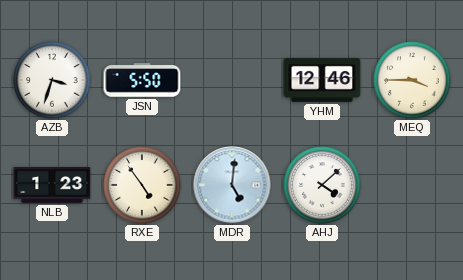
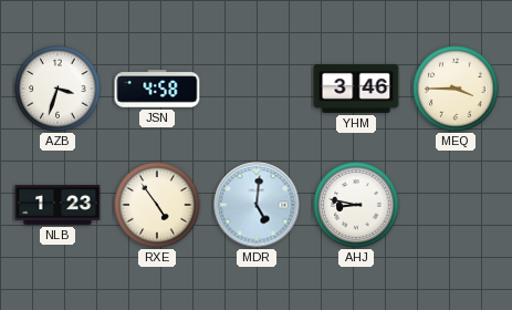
JSN: 5:50 -> 4:58 (157, 89)
YHM: 12:46 -> 3:46 (356, 89)
AHJ: 4:08 -> 8:47 (356, 205)
